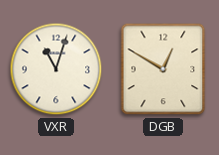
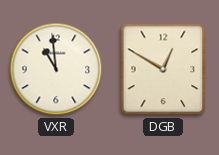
VXR: 11:03 -> 10:59 (56, 69)
